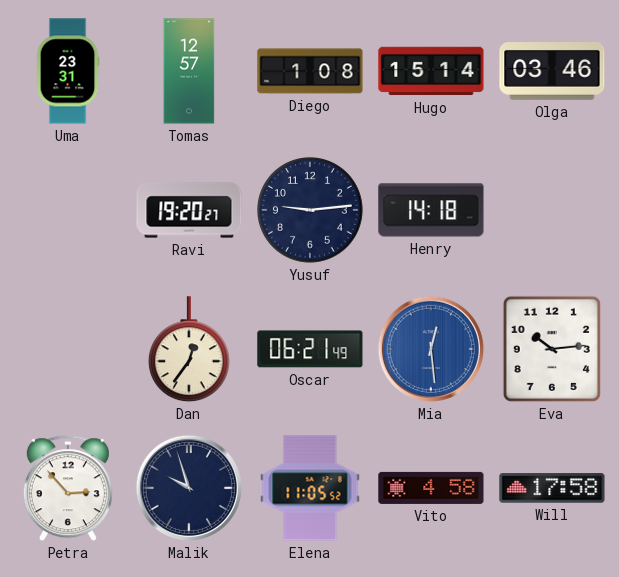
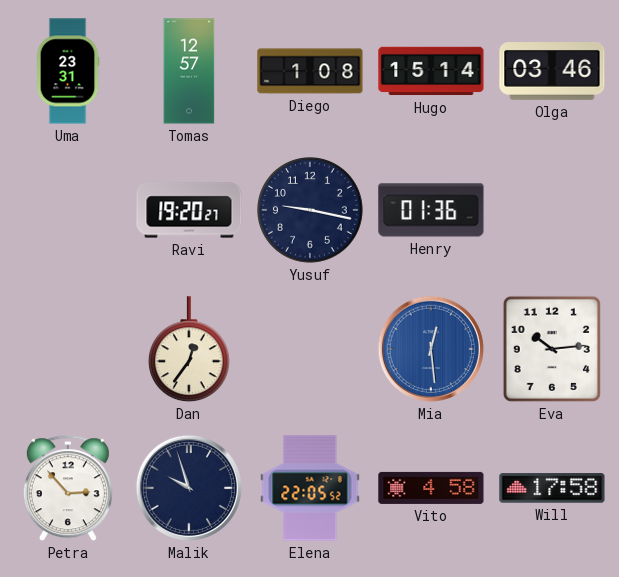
Yusuf: 9:14 -> 9:17 (311, 211)
Henry: 14:18 -> 01:36 (431, 210)
Oscar: 06:21 -> none (310, 349)
Elena: 11:05 -> 22:05 (310, 488)
